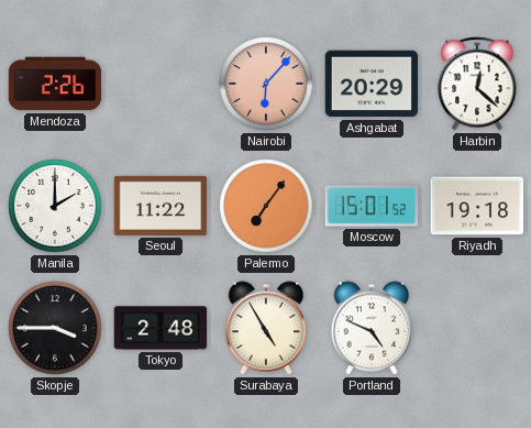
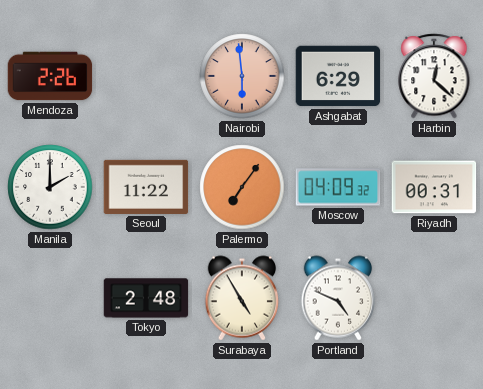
Nairobi: 6:07 -> 5:59 (242, 76)
Ashgabat: 20:29 -> 6:29 (338, 76)
Moscow: 15:01 -> 04:09 (338, 187)
Riyadh: 19:18 -> 00:31 (434, 187)
Skopje: 3:45 -> none (55, 328)
